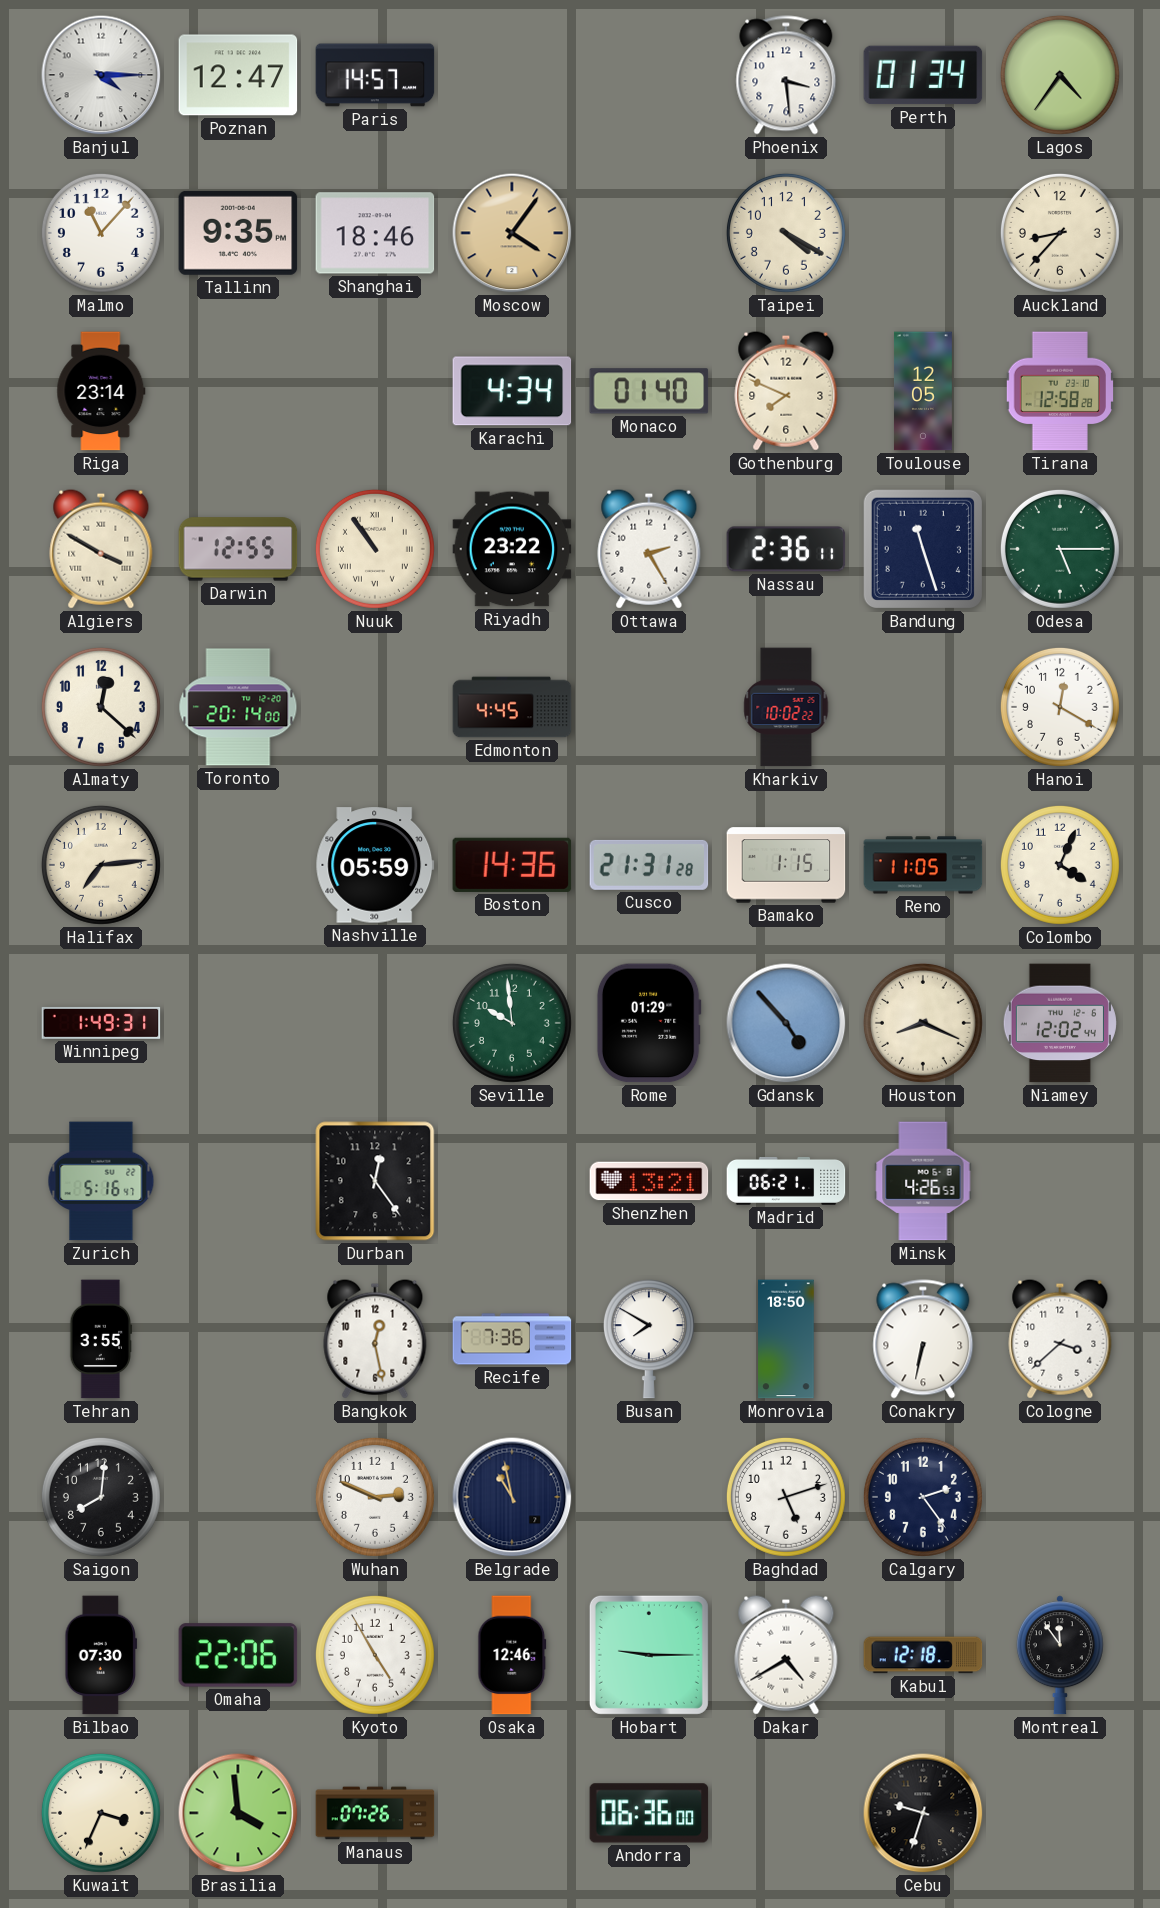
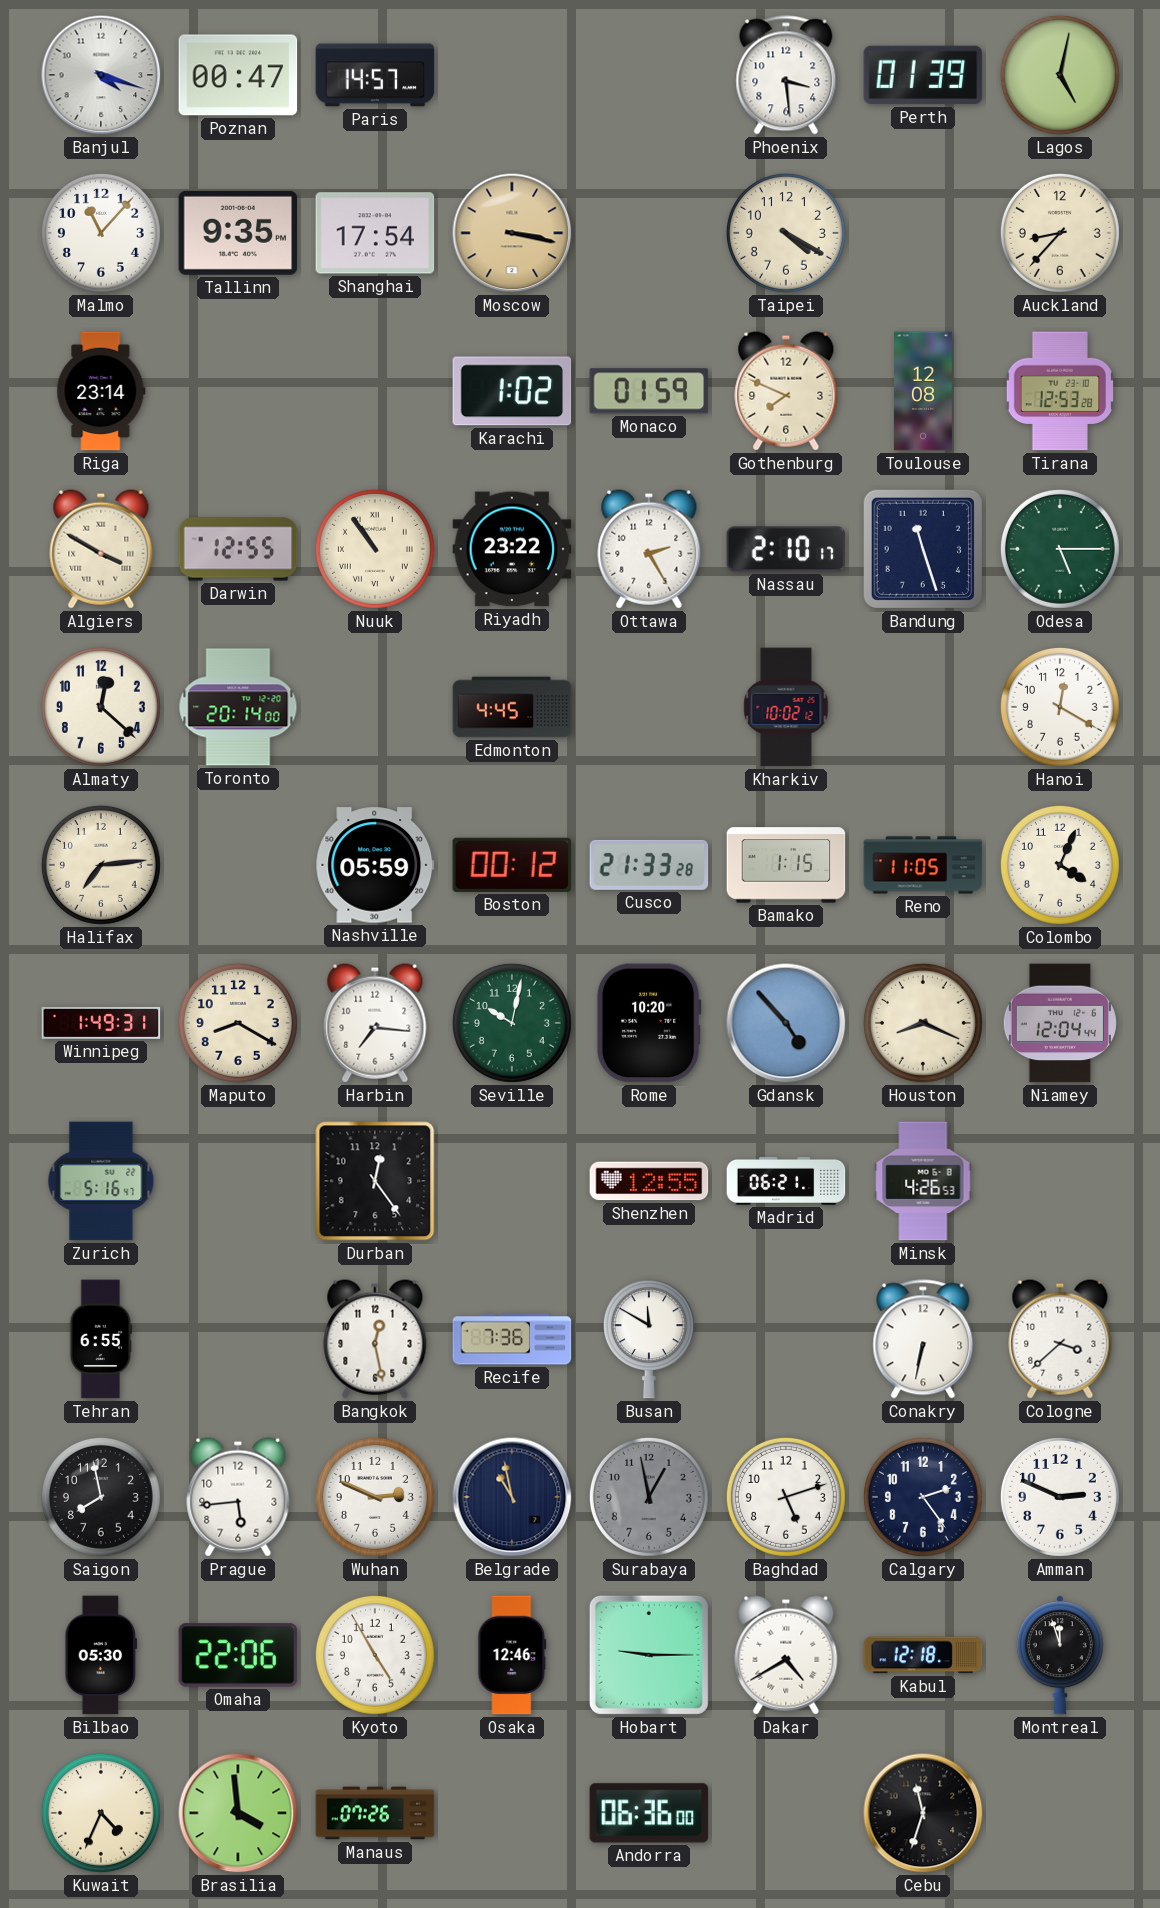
Banjul: 4:15 -> 4:18 (101, 75)
Poznan: 12:47 -> 00:47 (238, 75)
Perth: 01:34 -> 01:39 (923, 75)
Lagos: 4:36 -> 5:02 (1060, 75)
Shanghai: 18:46 -> 17:54 (375, 233)
Moscow: 4:06 -> 3:17 (512, 233)
Karachi: 4:34 -> 1:02 (512, 391)
Monaco: 01:40 -> 01:59 (649, 391)
Toulouse: 12:05 -> 12:08 (923, 391)
Tirana: 12:58 -> 12:53 (1059, 391)
Nassau: 2:36 -> 2:10 (786, 549)
Kharkiv: 10:02:22 -> 10:02:12 (786, 707)
Boston: 14:36 -> 00:12 (512, 865)
Cusco: 21:31 -> 21:33 (649, 865)
Maputo: none -> 8:20 (238, 1023)
Harbin: none -> 7:16 (375, 1023)
Seville: 9:59 -> 10:02 (512, 1023)
Rome: 01:29 -> 10:20 (649, 1023)
Niamey: 12:02 -> 12:04 (1060, 1023)
Shenzhen: 13:21 -> 12:55 (649, 1181)
Tehran: 3:55 -> 6:55 (101, 1339)
Busan: 7:50 -> 11:50 (649, 1339)
Monrovia: 18:50 -> none (786, 1339)
Saigon: 8:01 -> 7:58 (101, 1497)
Prague: none -> 5:44 (238, 1497)
Surabaya: none -> 12:58 (649, 1497)
Amman: none -> 2:49 (1060, 1497)
Bilbao: 07:30 -> 05:30 (101, 1655)
Montreal: 11:54 -> 11:57 (1060, 1655)
Kuwait: 3:34 -> 4:34 (101, 1813)
Cebu: 9:33 -> 11:33 (923, 1813)
